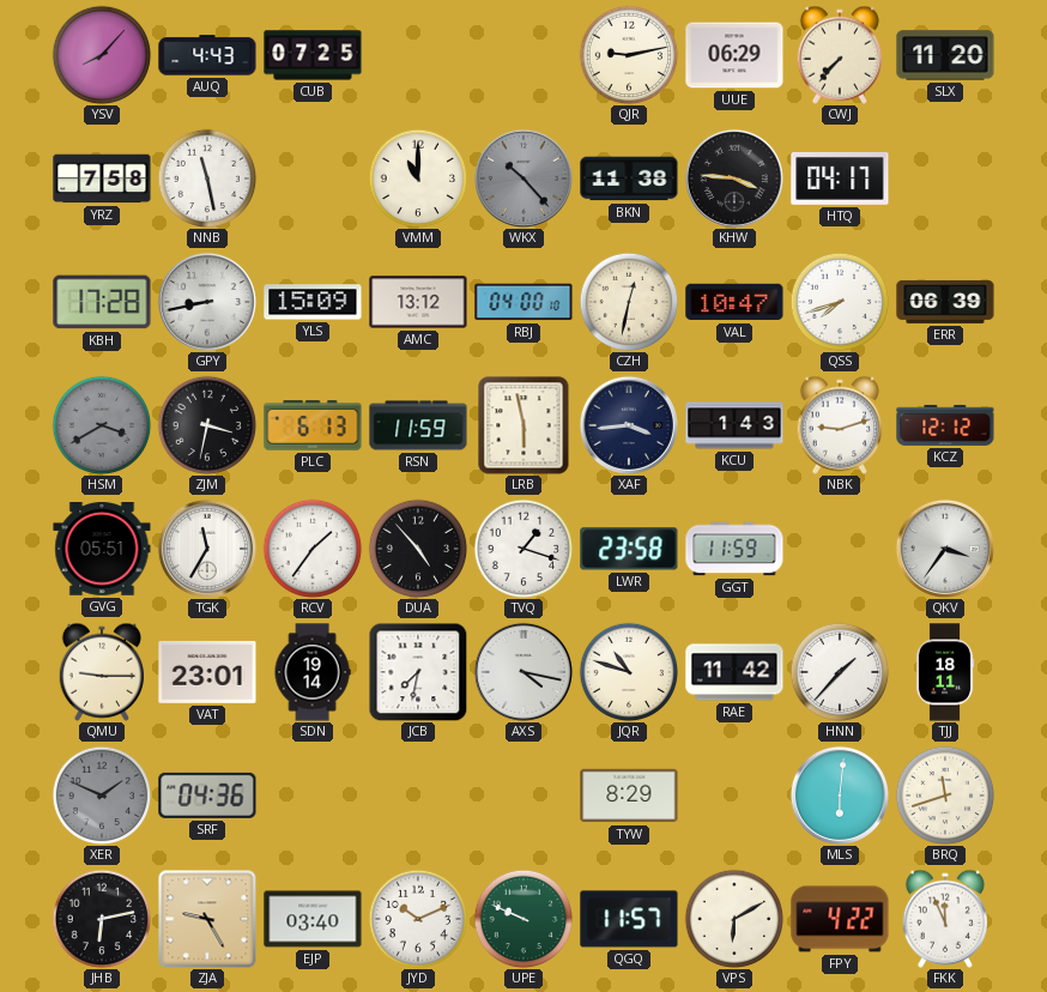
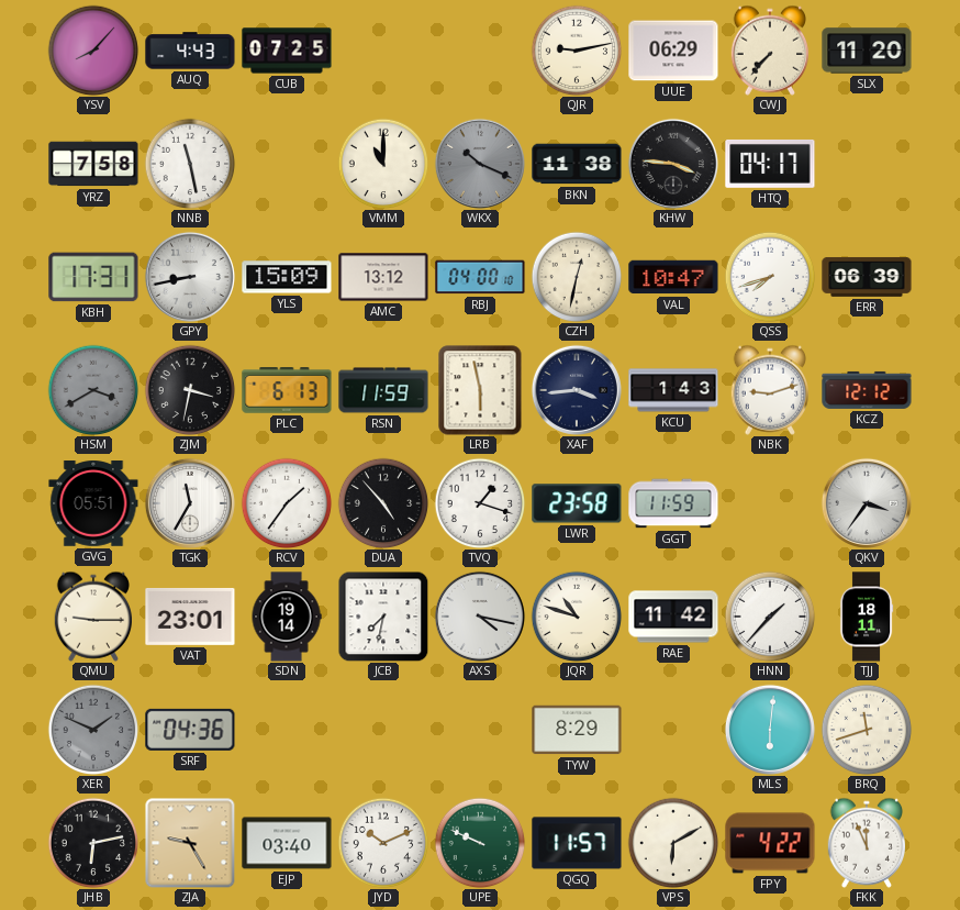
WKX: 10:23 -> 10:19 (480, 164)
KBH: 17:28 -> 17:31 (93, 277)
